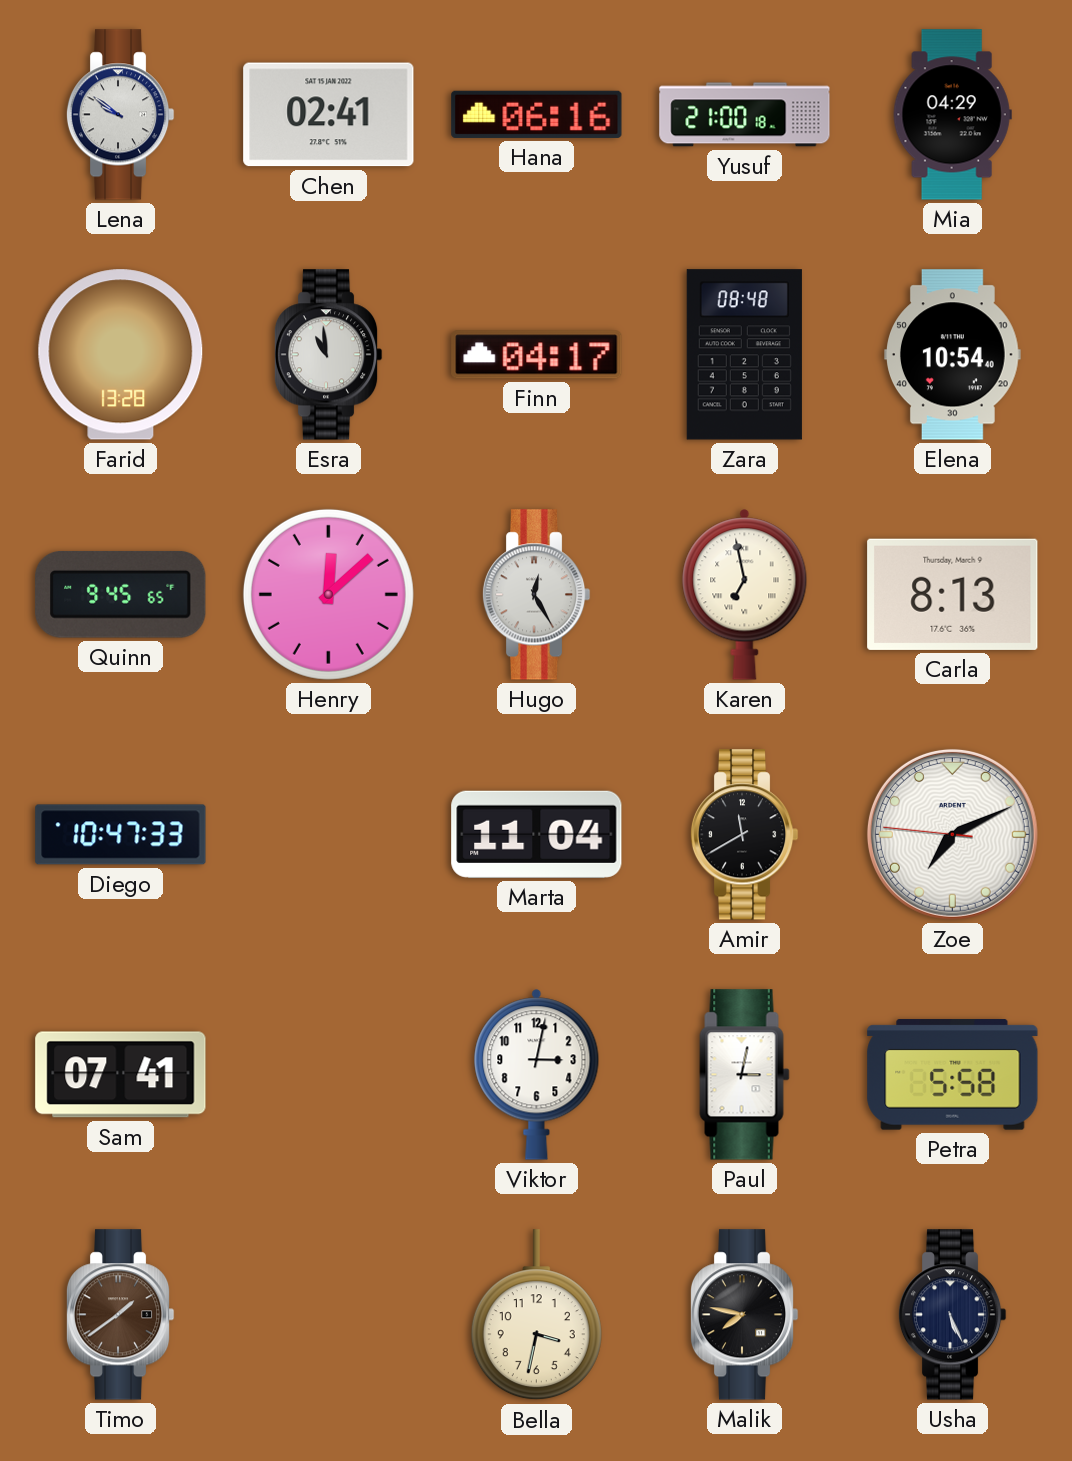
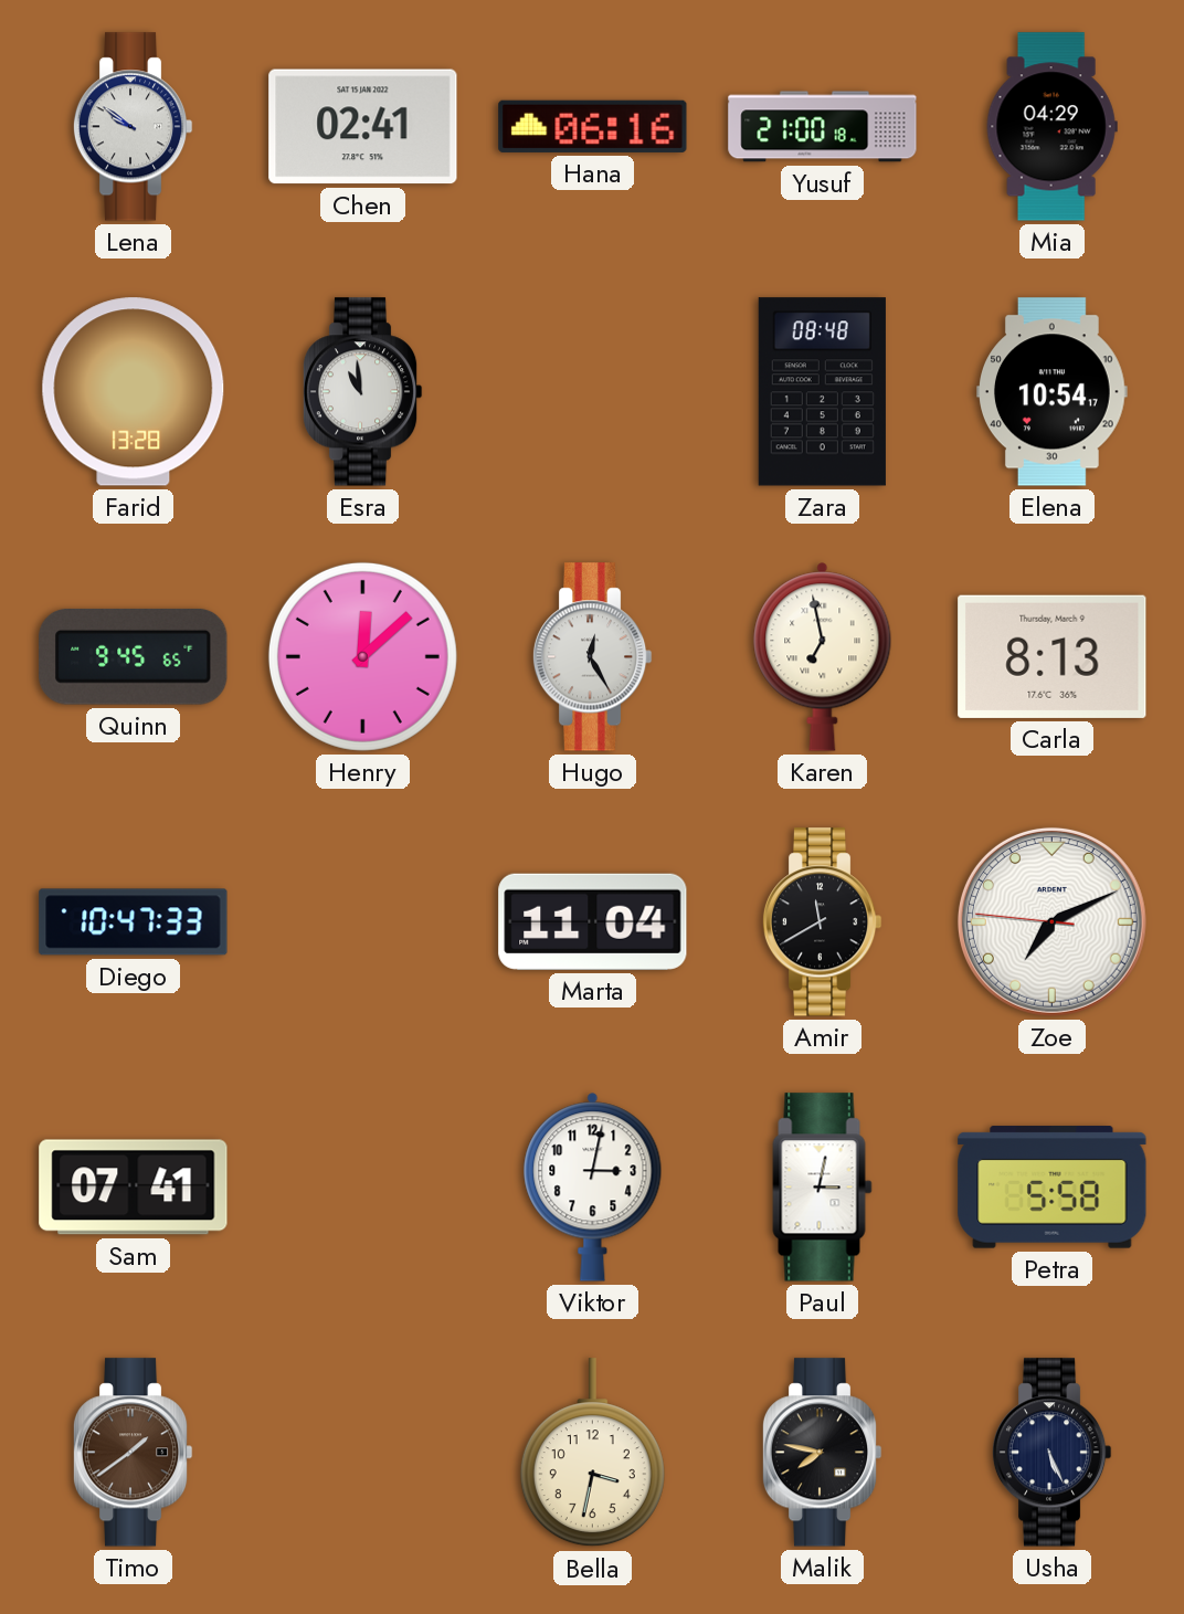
Finn: 04:17 -> none (537, 355)
Elena: 10:54:40 -> 10:54:17 (1053, 392)
